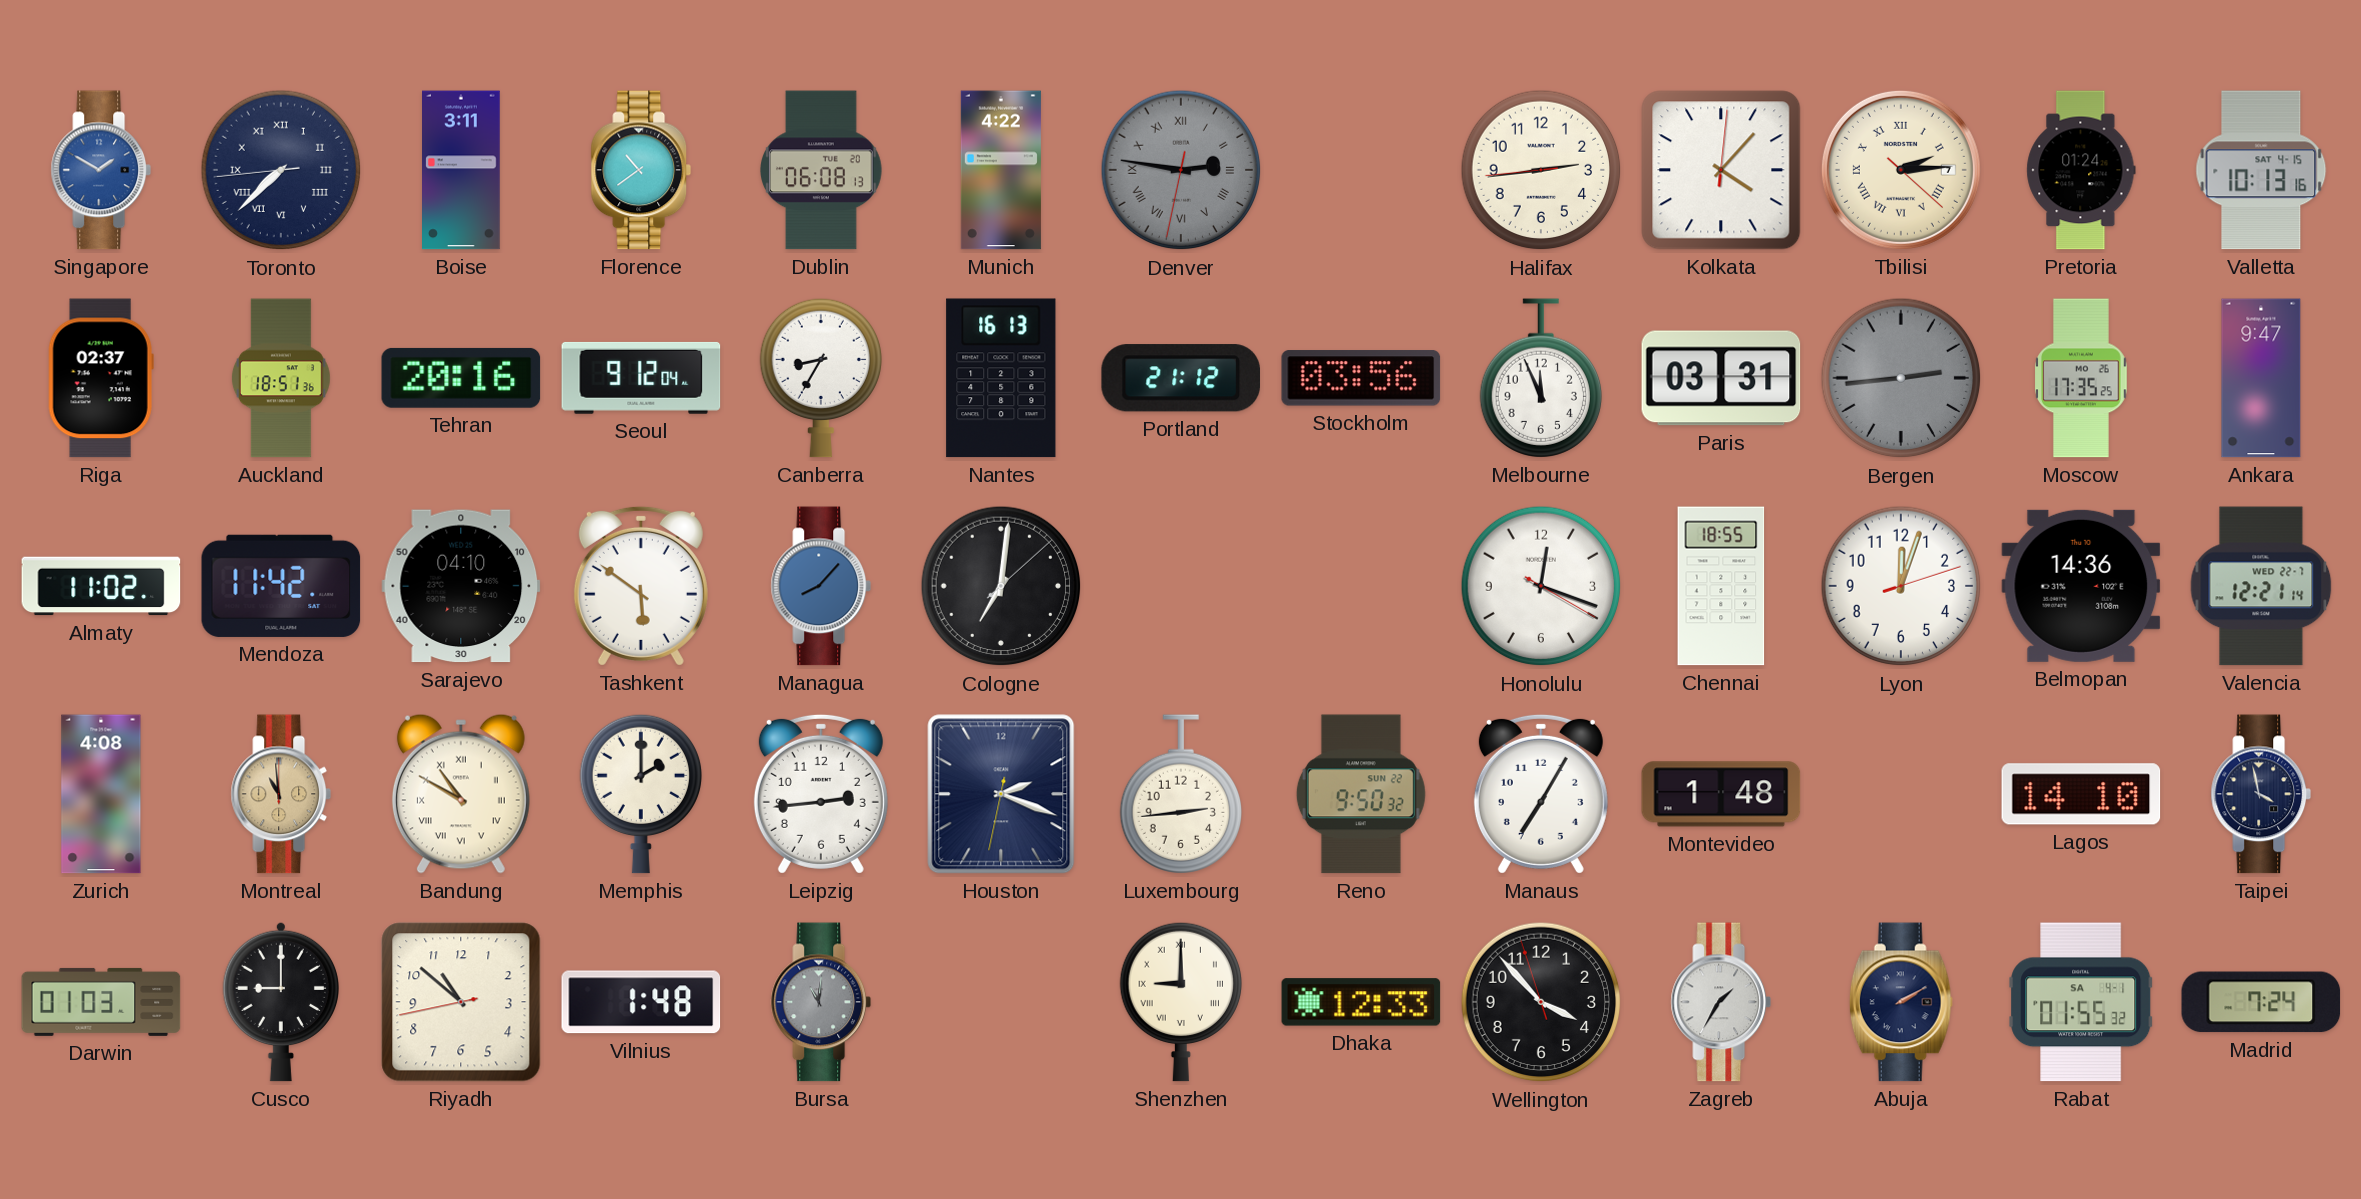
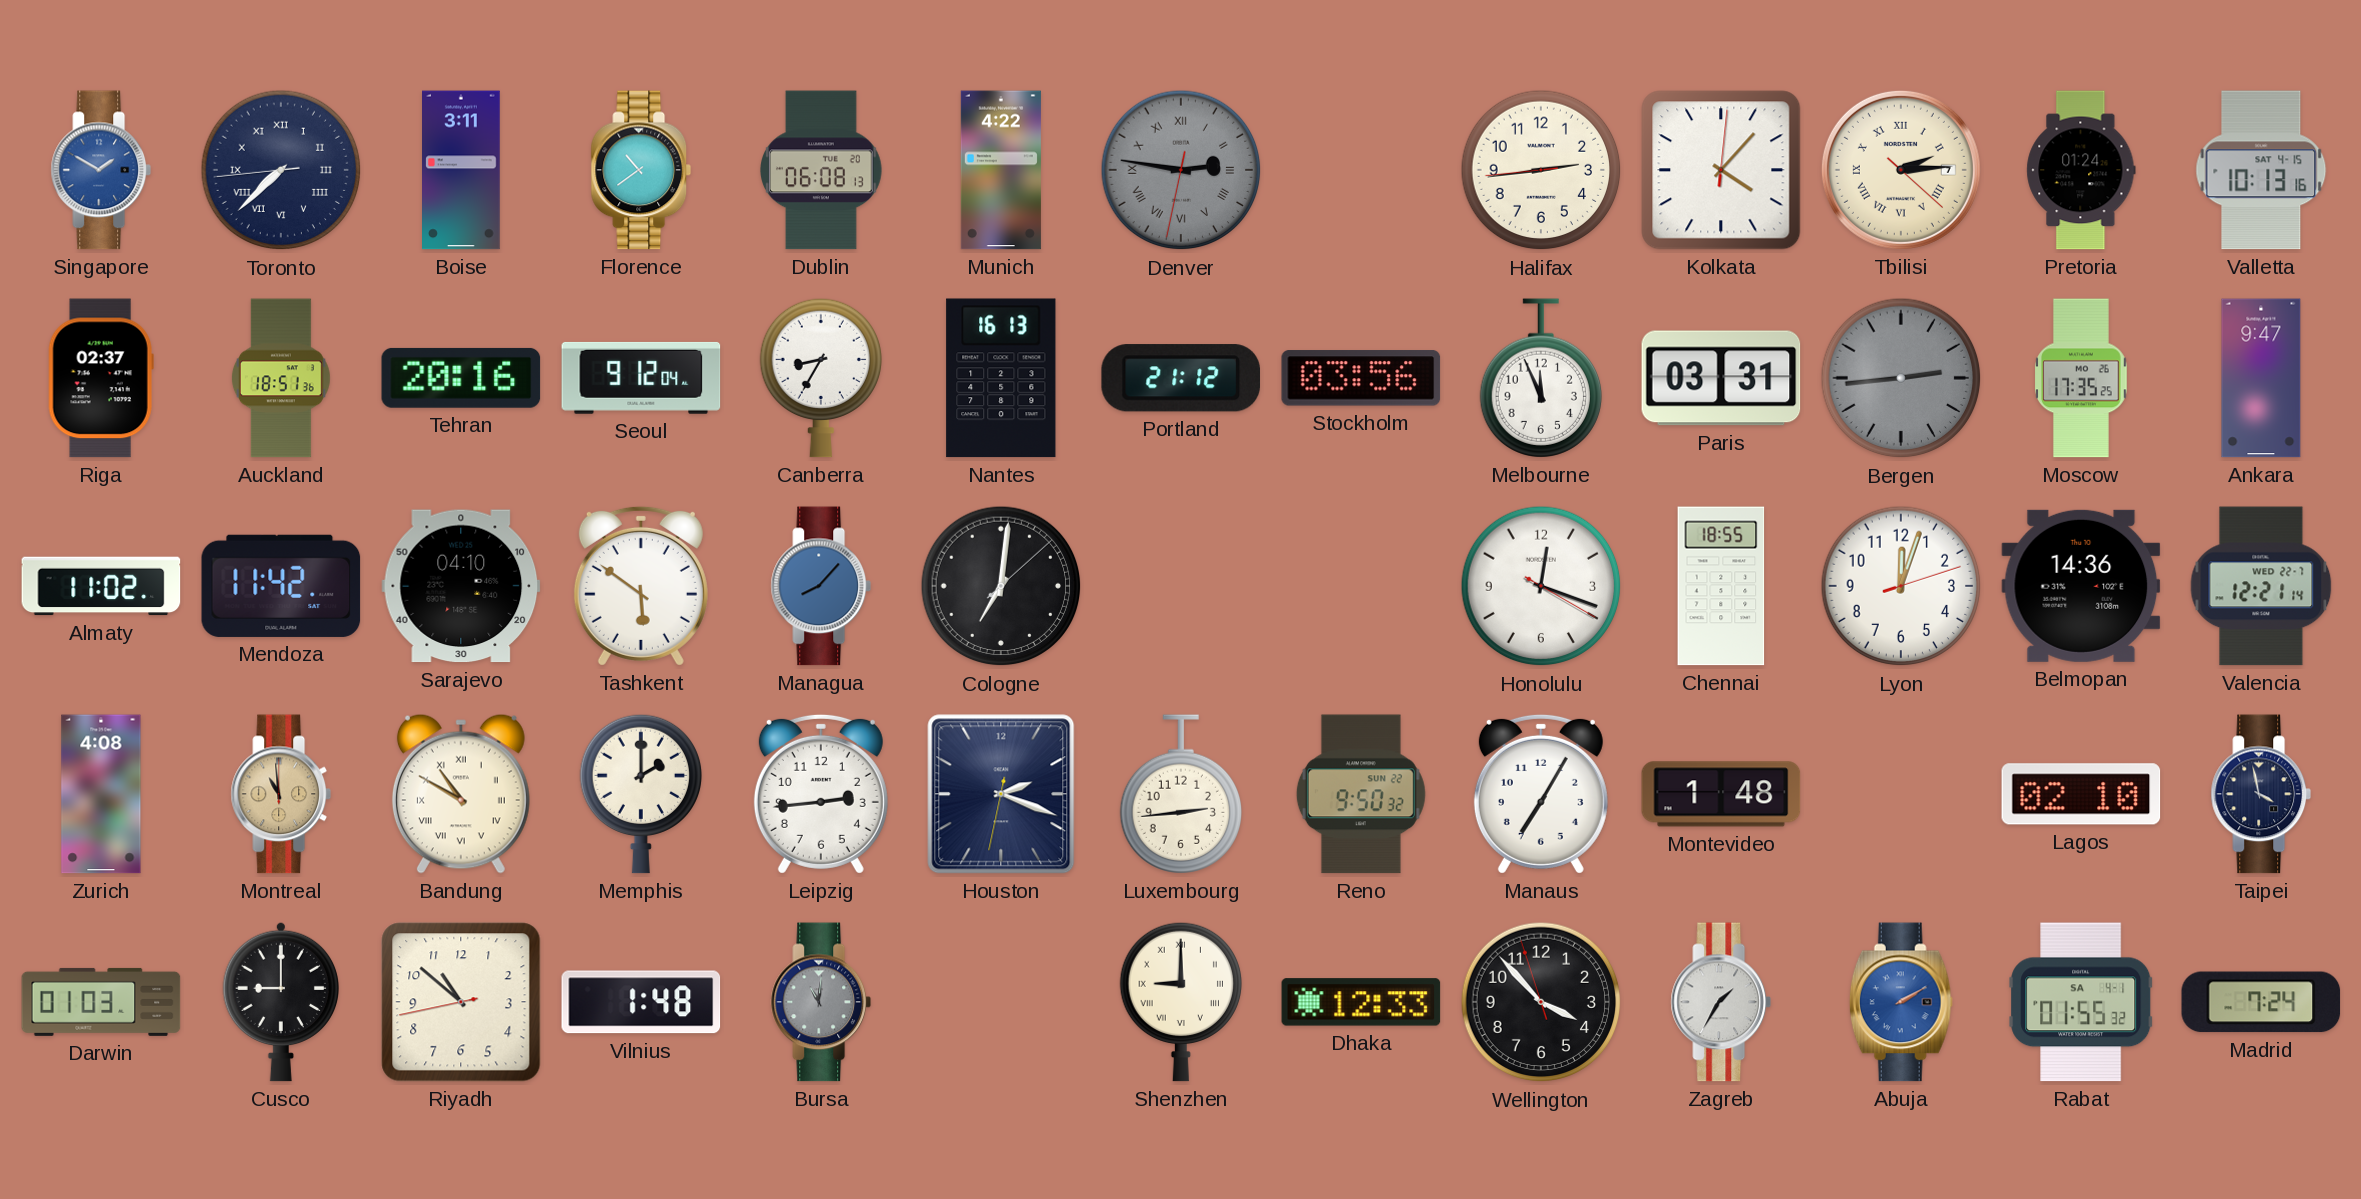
Lagos: 14:10 -> 02:10 (2081, 794)
Abuja dial: navy -> blue (1901, 1002)
